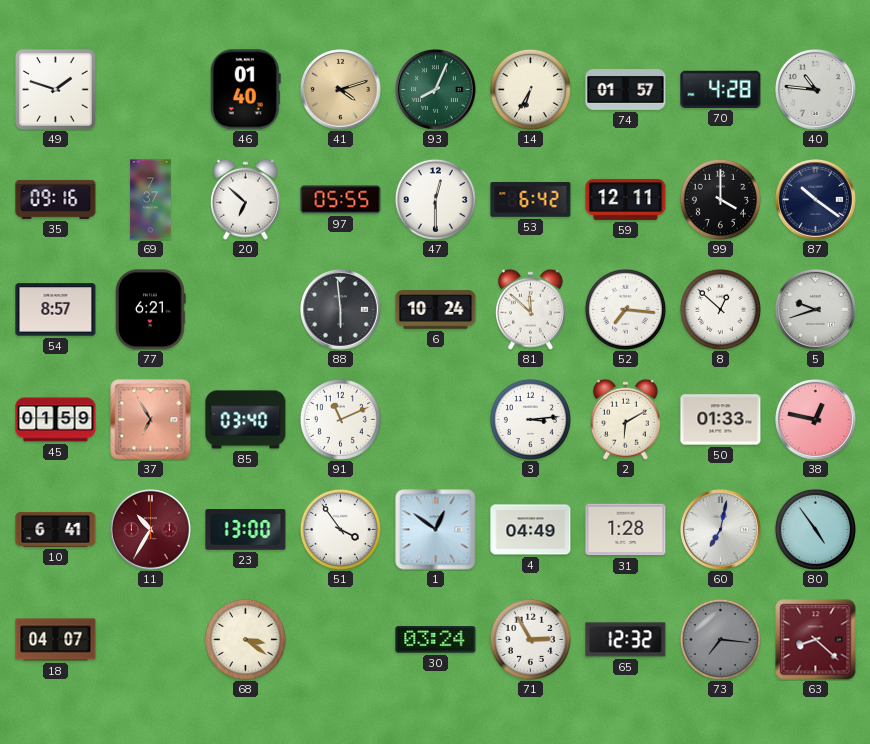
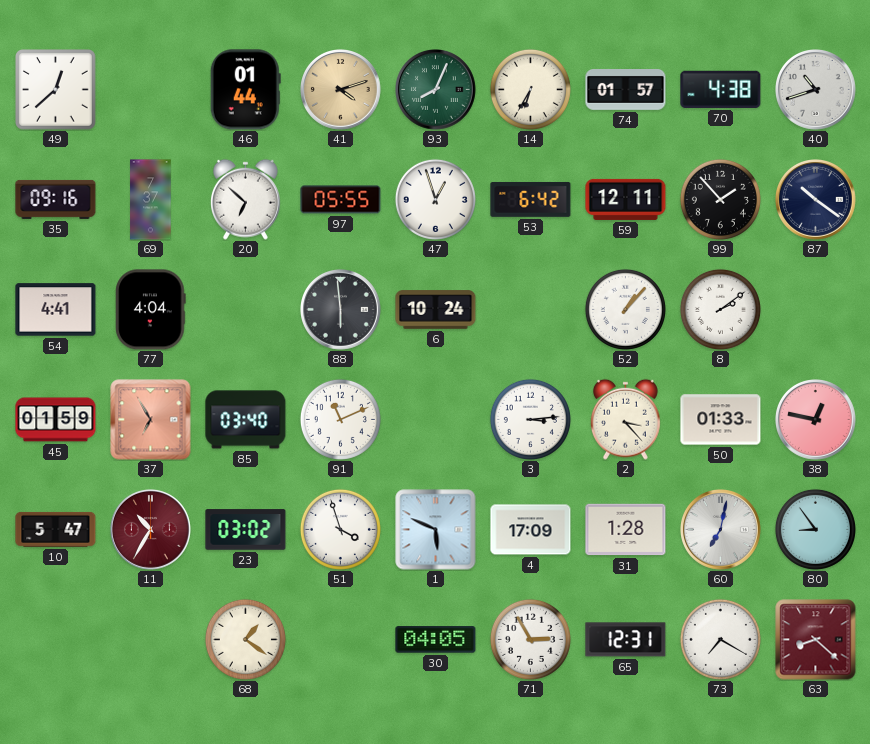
49: 1:48 -> 12:38 (56, 90)
46: 01:40 -> 01:44 (245, 90)
70: 4:28 -> 4:38 (721, 89)
40: 10:46 -> 10:42 (816, 90)
47: 12:30 -> 12:57 (435, 199)
99: 4:00 -> 1:53 (720, 199)
54: 8:57 -> 4:41 (56, 310)
77: 6:21 -> 4:04 (151, 310)
81: 11:52 -> none (530, 309)
52: 7:16 -> 1:07 (625, 309)
8: 12:52 -> 2:09 (720, 309)
5: 9:42 -> none (816, 310)
2: 6:10 -> 3:23 (625, 419)
10: 6:41 -> 5:47 (56, 529)
23: 13:00 -> 03:02 (246, 530)
51: 3:54 -> 3:57 (340, 529)
1: 12:51 -> 5:49 (436, 530)
4: 04:49 -> 17:09 (531, 530)
80: 4:54 -> 8:54 (815, 529)
18: 04:07 -> none (56, 640)
68: 3:21 -> 1:21 (245, 639)
30: 03:24 -> 04:05 (436, 640)
65: 12:32 -> 12:31 (626, 640)
73: 7:16 -> 7:20 (720, 639)
73 dial: grey -> white (720, 639)
